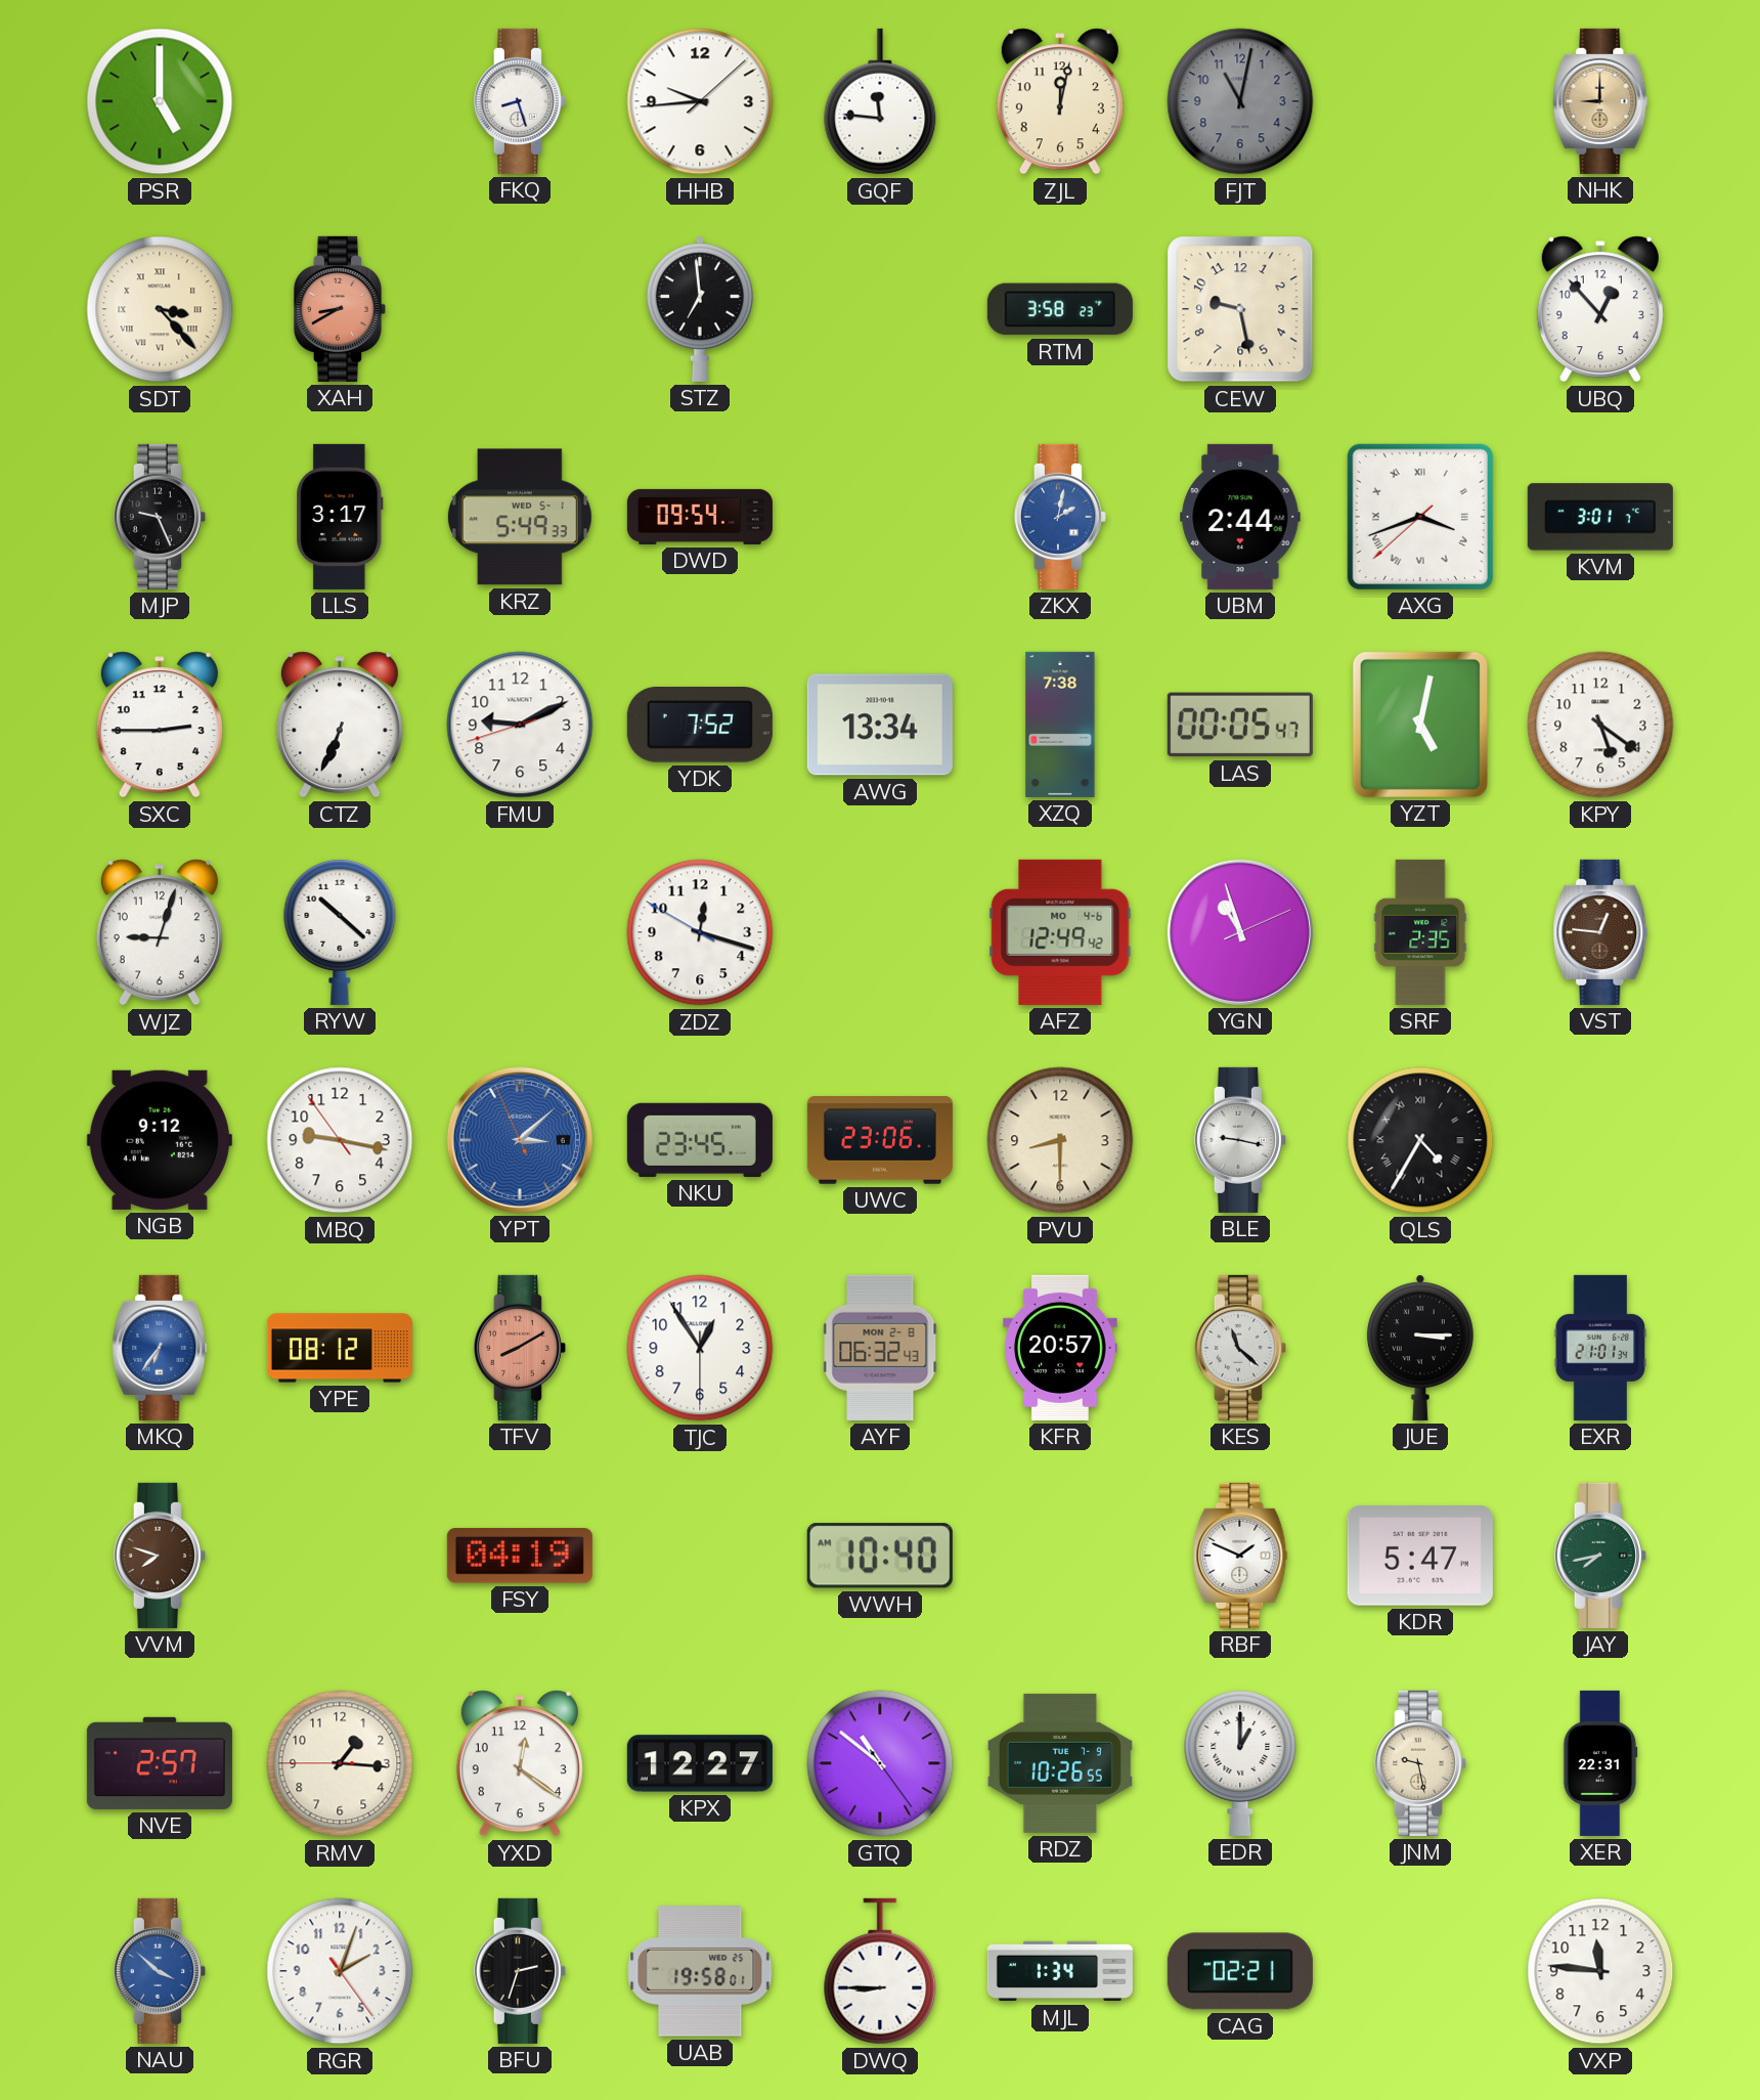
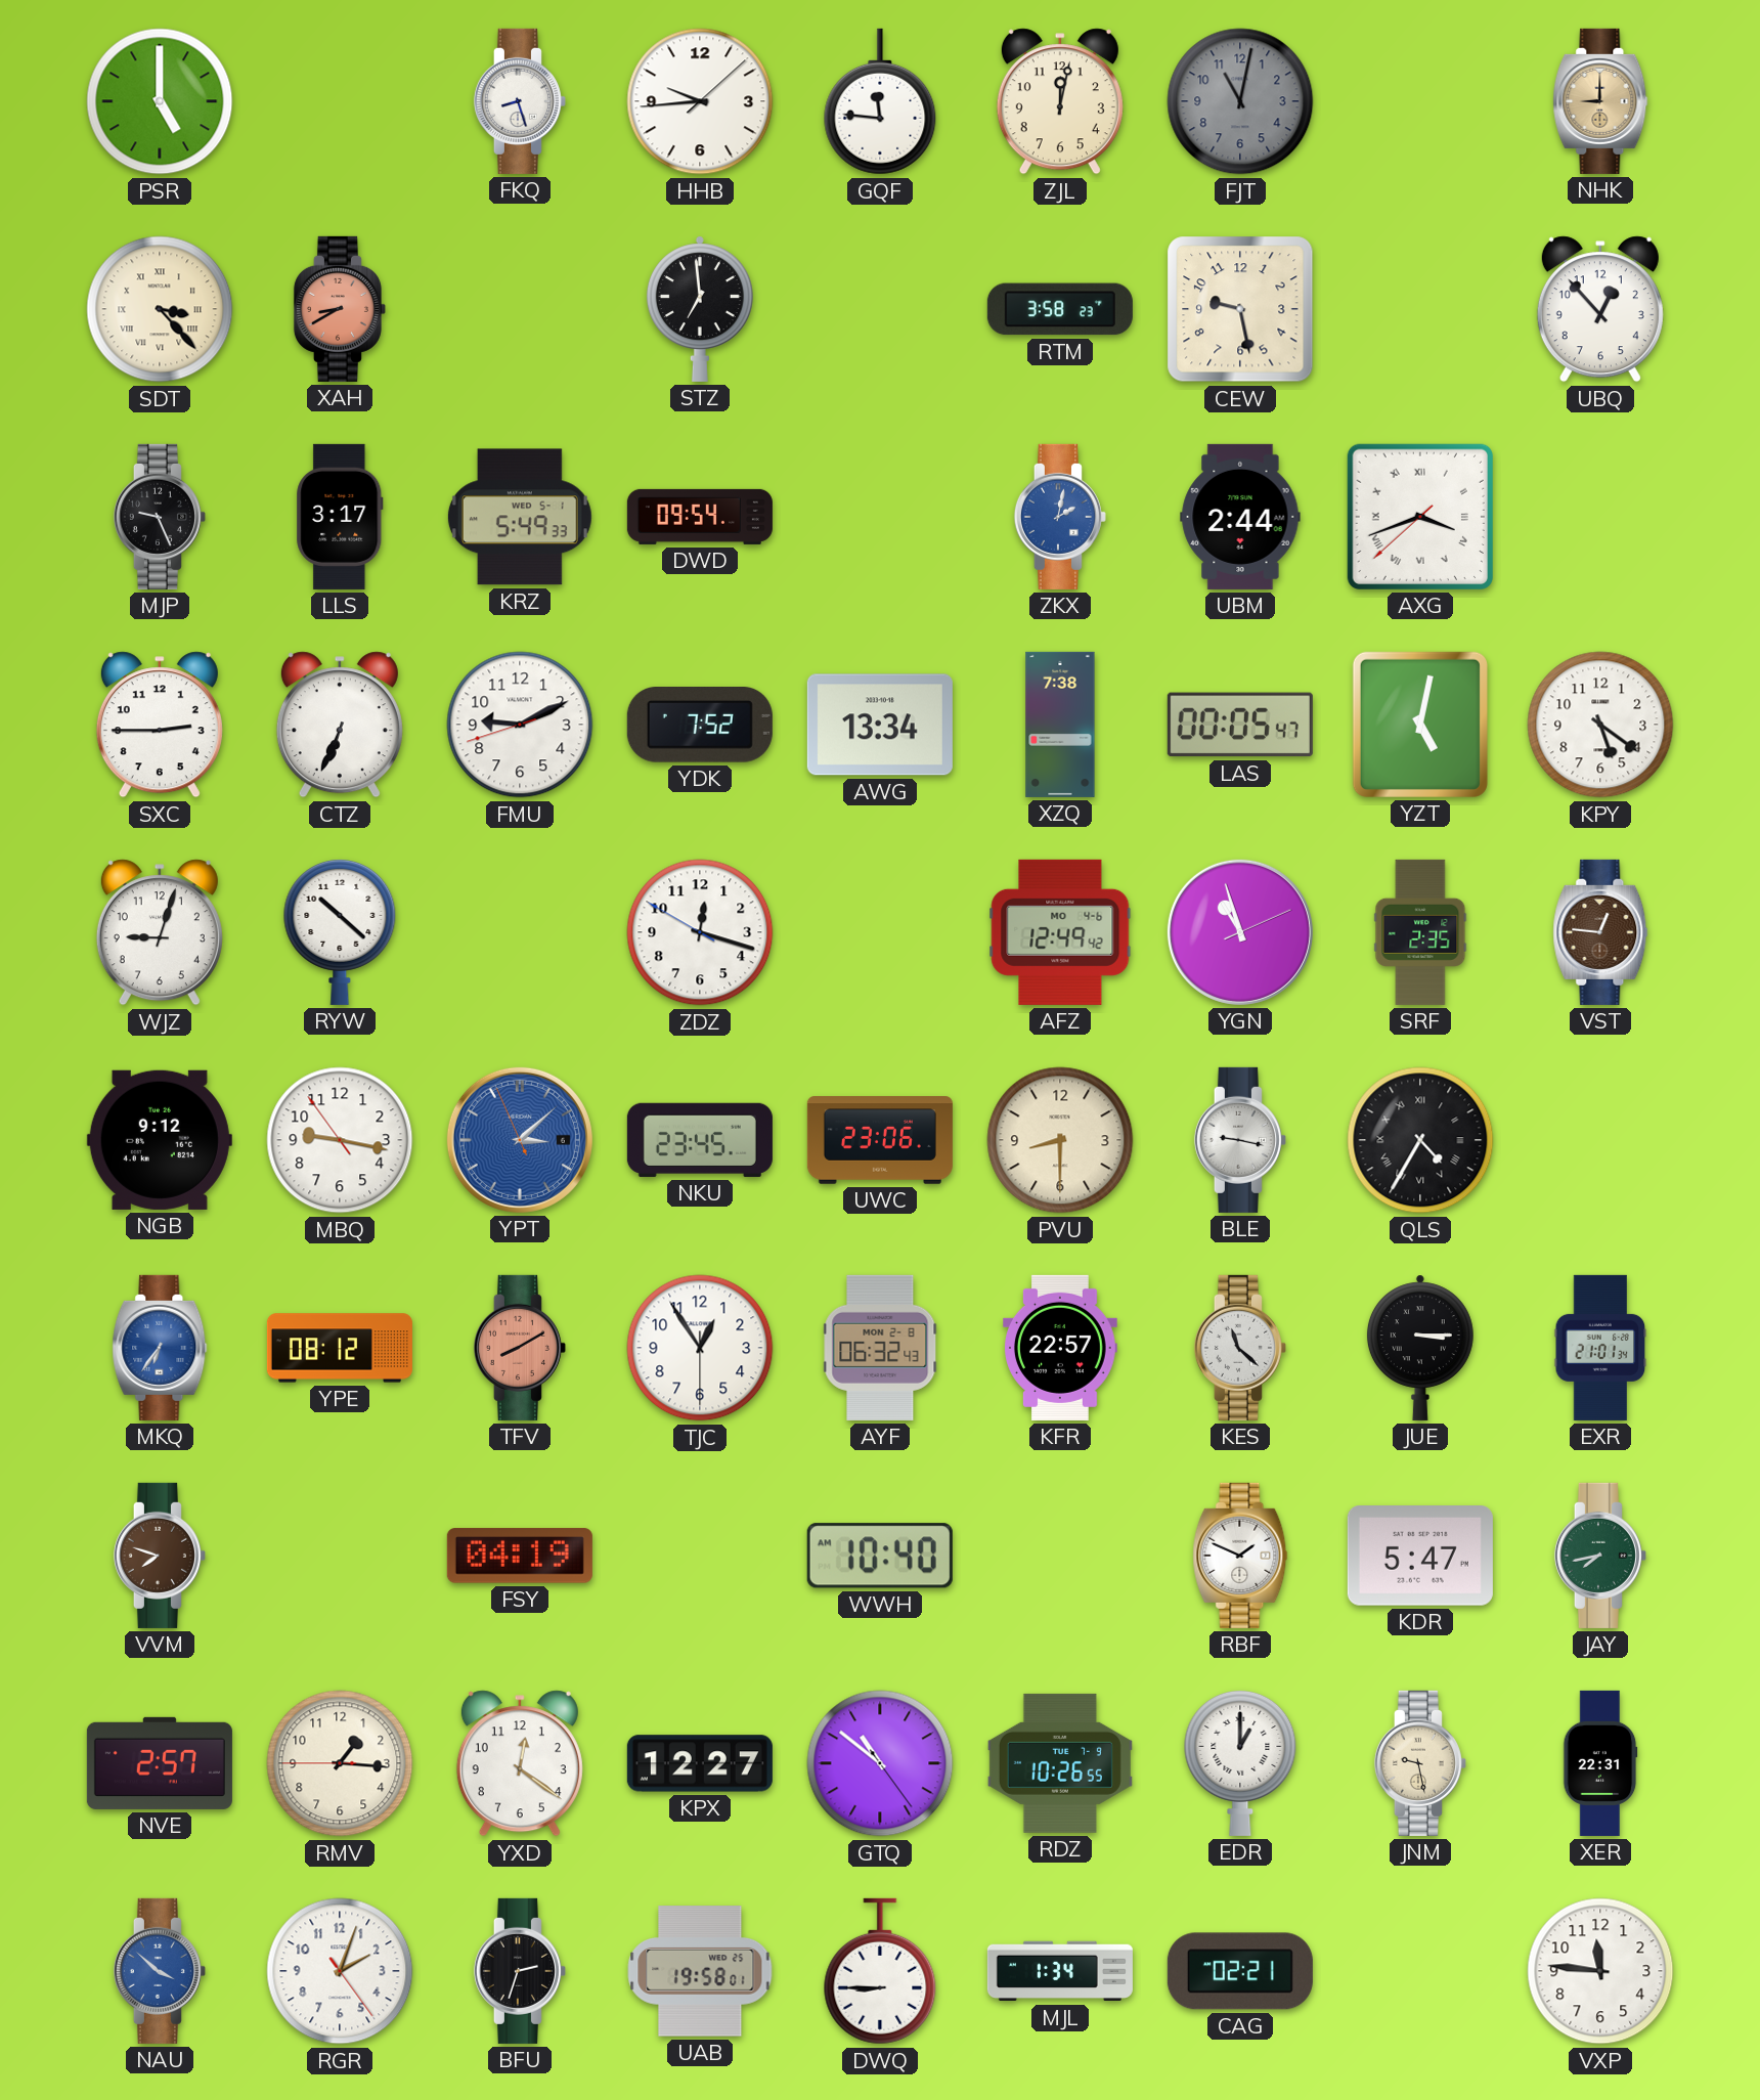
KVM: 3:01 -> none (1600, 517)
KFR: 20:57 -> 22:57 (1061, 1348)
